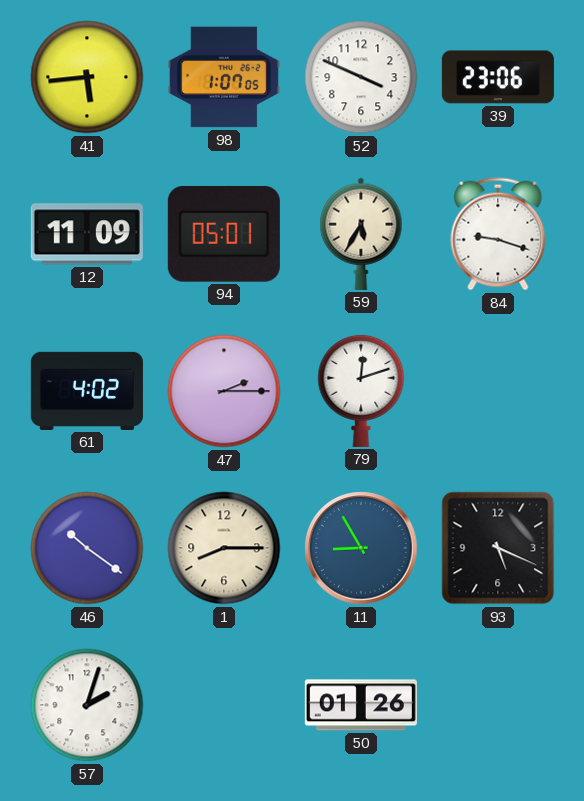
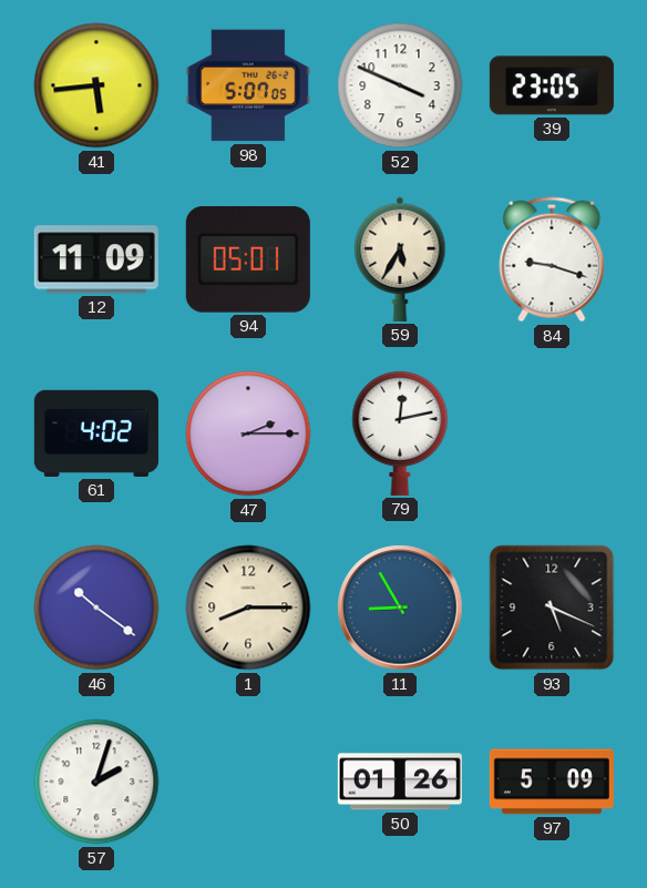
98: 1:07 -> 5:07 (248, 85)
39: 23:06 -> 23:05 (552, 85)
79: 12:12 -> 12:13 (400, 432)
97: none -> 5:09 (552, 782)
